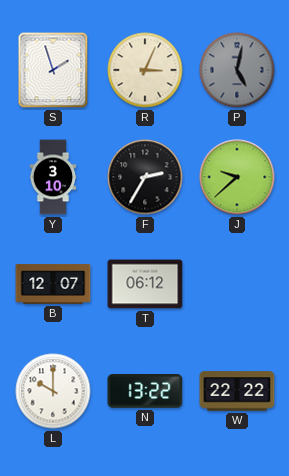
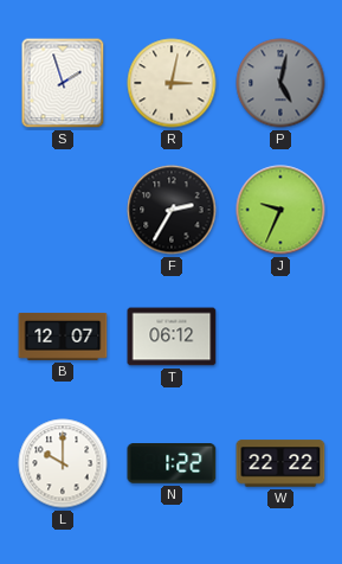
R: 3:04 -> 3:02 (172, 83)
Y: 3:10 -> none (53, 177)
J: 9:38 -> 9:34 (280, 210)
N: 13:22 -> 1:22 (172, 464)
